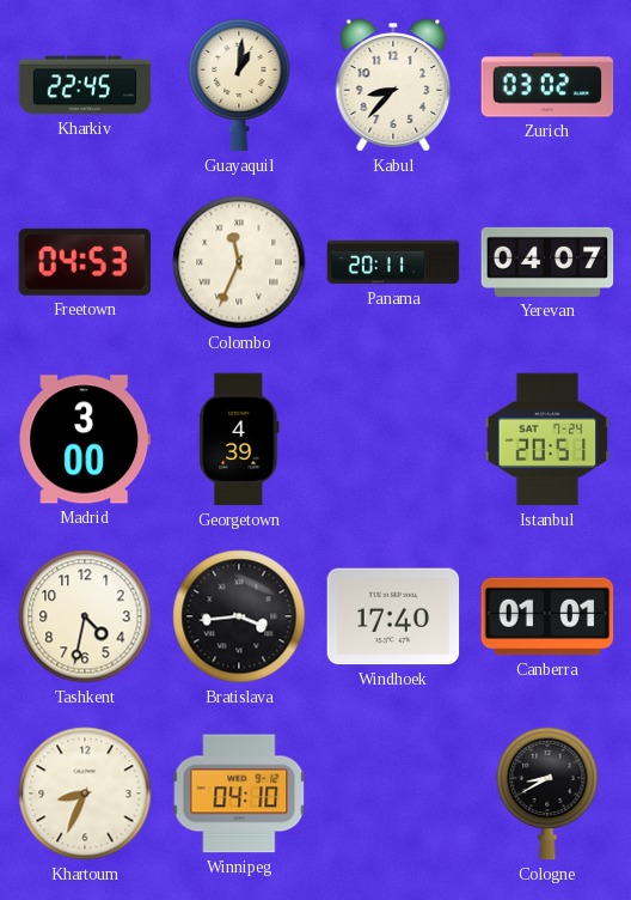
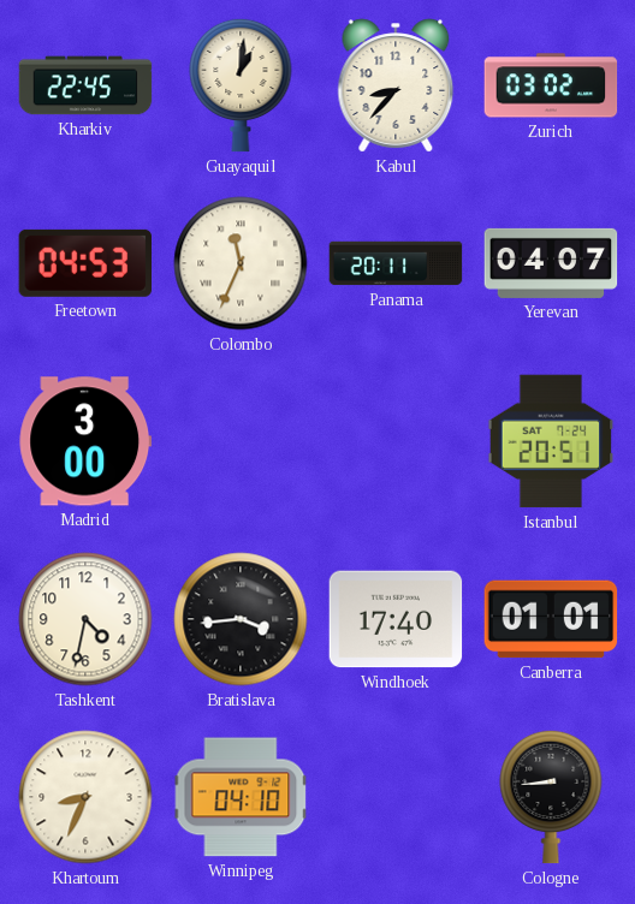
Georgetown: 4:39 -> none (239, 439)
Cologne: 8:40 -> 8:44 (551, 797)
